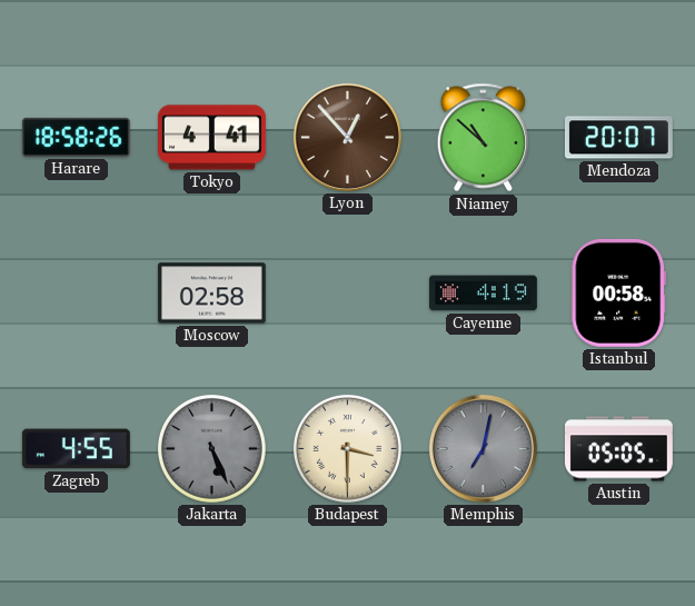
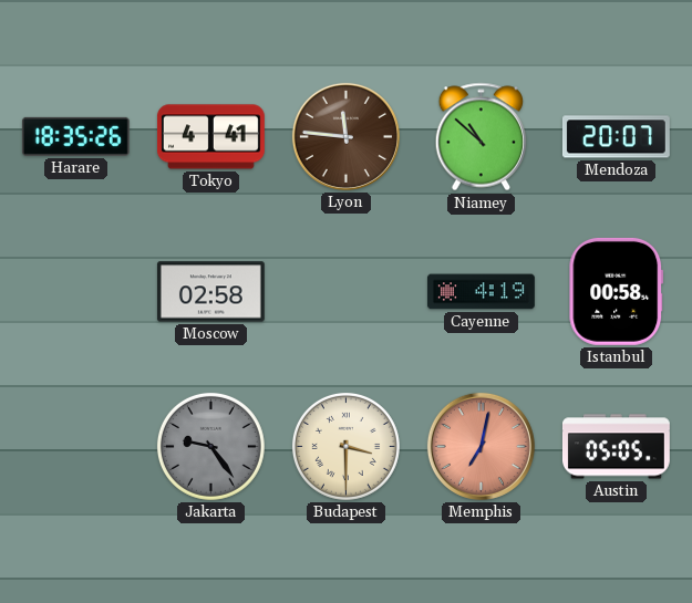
Harare: 18:58 -> 18:35 (75, 136)
Lyon: 12:53 -> 11:46 (345, 136)
Zagreb: 4:55 -> none (76, 449)
Jakarta: 5:26 -> 9:24 (210, 446)
Memphis dial: grey -> salmon (481, 446)
